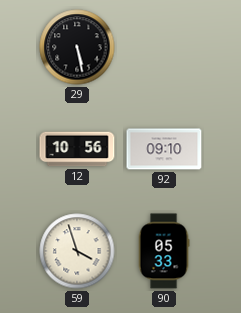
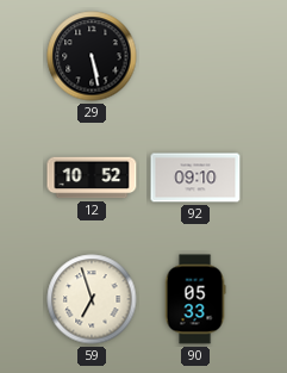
12: 10:56 -> 10:52 (92, 178)
59: 3:57 -> 6:57 (92, 299)
